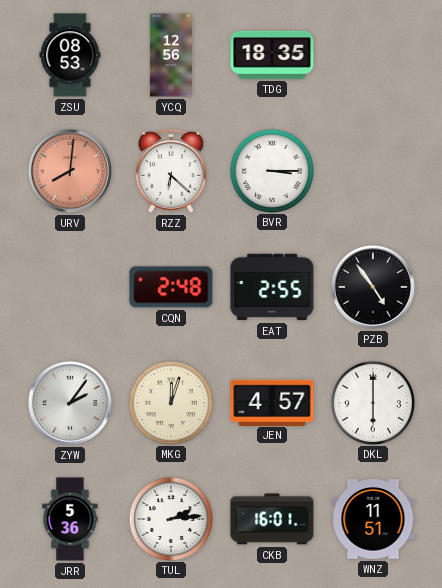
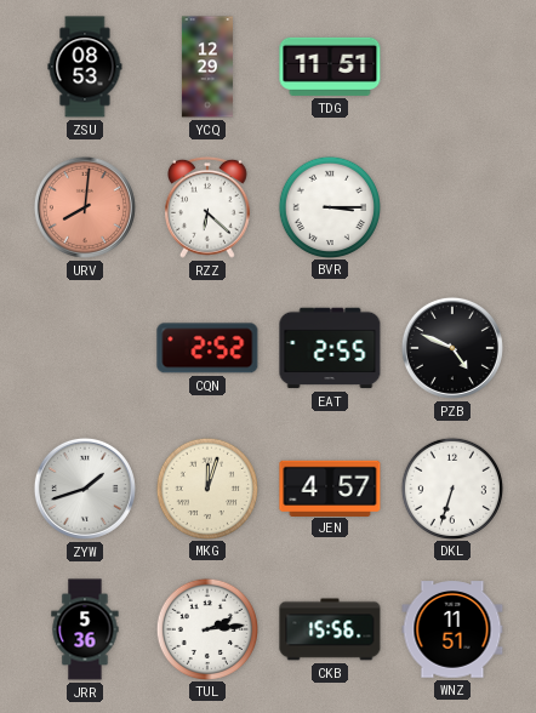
YCQ: 12:56 -> 12:29 (207, 67)
TDG: 18:35 -> 11:51 (330, 67)
CQN: 2:48 -> 2:52 (207, 348)
PZB: 4:54 -> 4:49 (452, 348)
ZYW: 2:06 -> 1:42 (85, 489)
DKL: 6:00 -> 6:33 (451, 487)
CKB: 16:01 -> 15:56 (330, 629)
